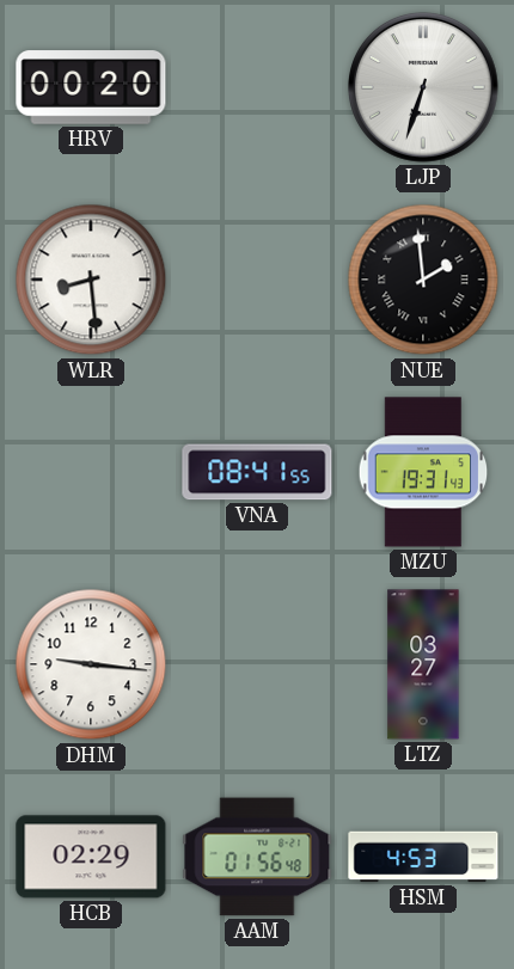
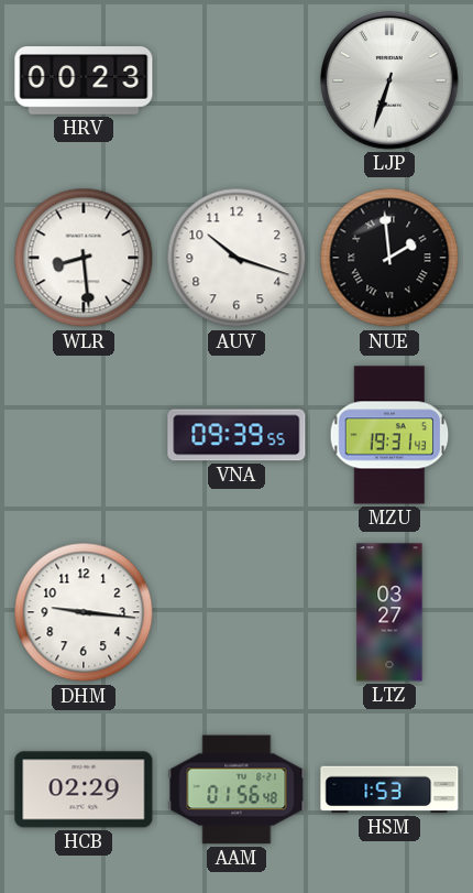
HRV: 00:20 -> 00:23 (84, 80)
AUV: none -> 10:18 (237, 258)
VNA: 08:41 -> 09:39 (237, 435)
HSM: 4:53 -> 1:53 (389, 789)
